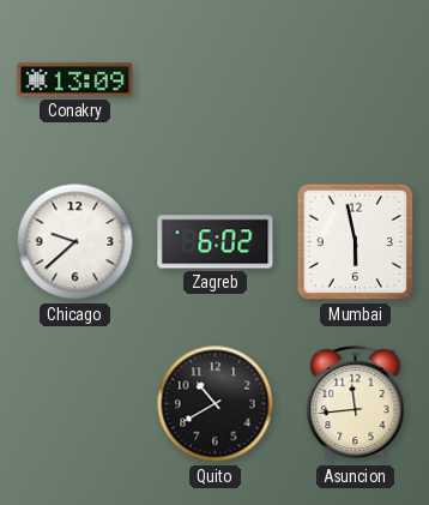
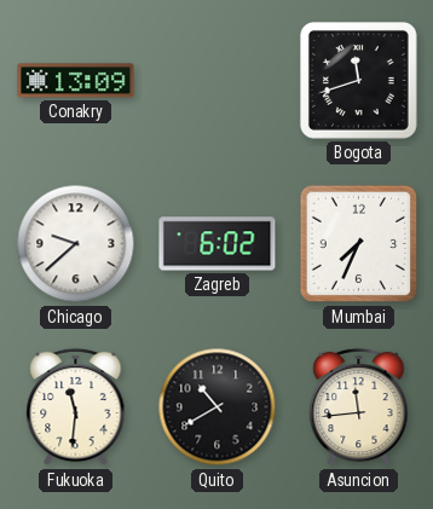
Bogota: none -> 11:42 (358, 80)
Mumbai: 5:58 -> 7:34 (359, 244)
Fukuoka: none -> 11:31 (76, 407)
